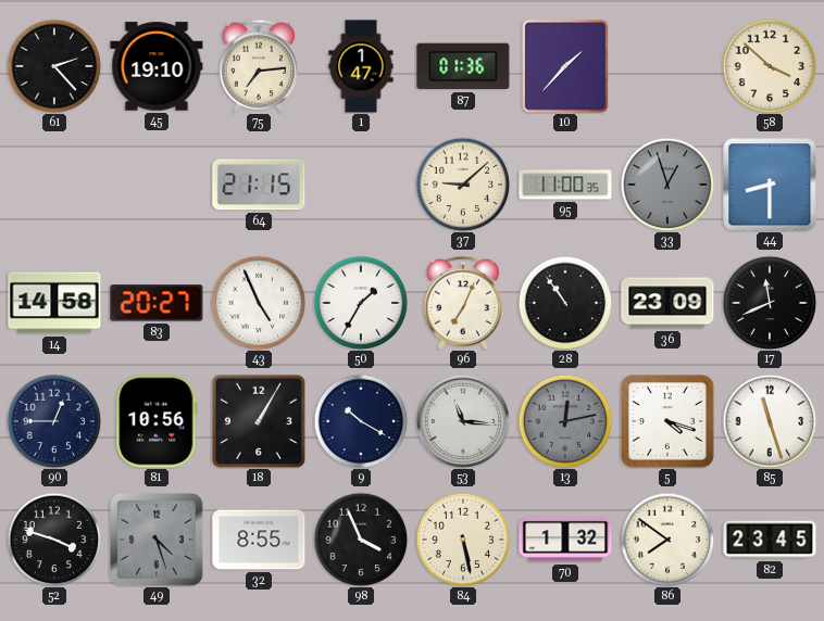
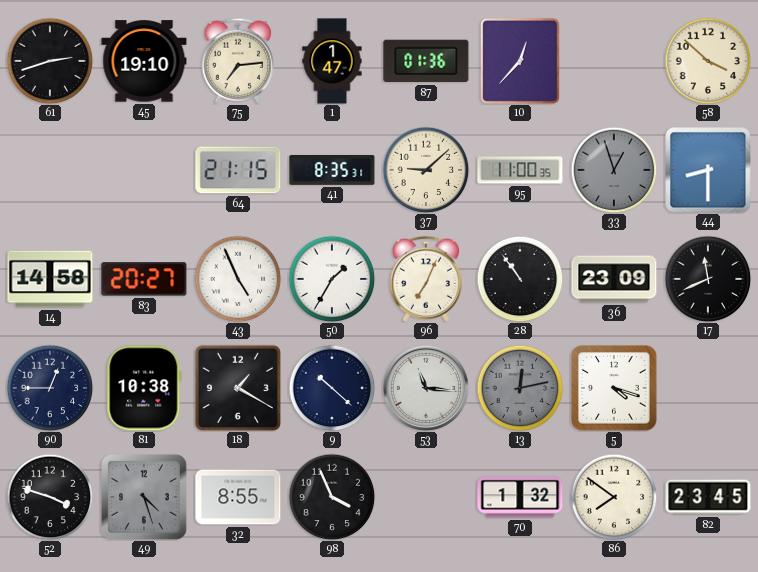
61: 2:23 -> 2:42 (50, 61)
10: 1:37 -> 12:37 (520, 61)
41: none -> 8:35 (332, 170)
81: 10:56 -> 10:38 (144, 388)
18: 1:05 -> 1:20 (238, 388)
9: 10:20 -> 10:22 (332, 388)
85: 11:27 -> none (770, 421)
84: 5:28 -> none (463, 540)
